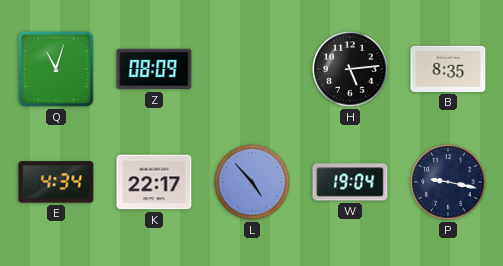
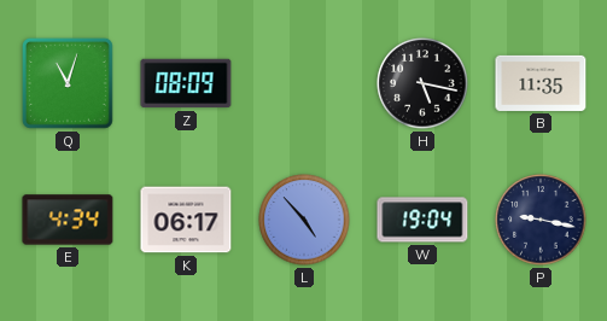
H: 5:14 -> 5:17 (422, 83)
B: 8:35 -> 11:35 (541, 83)
K: 22:17 -> 06:17 (186, 220)
